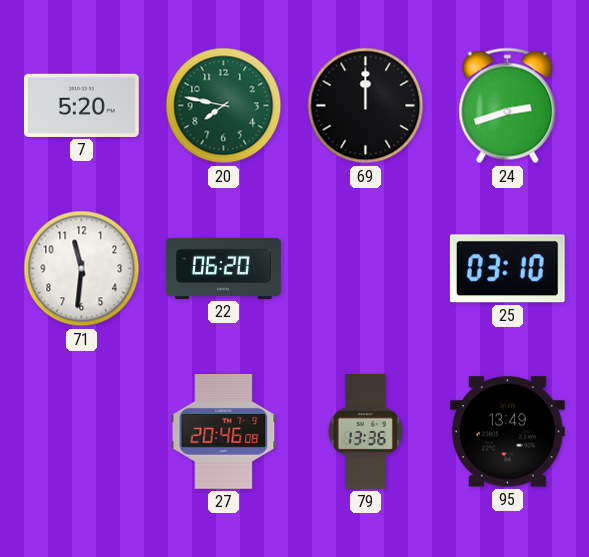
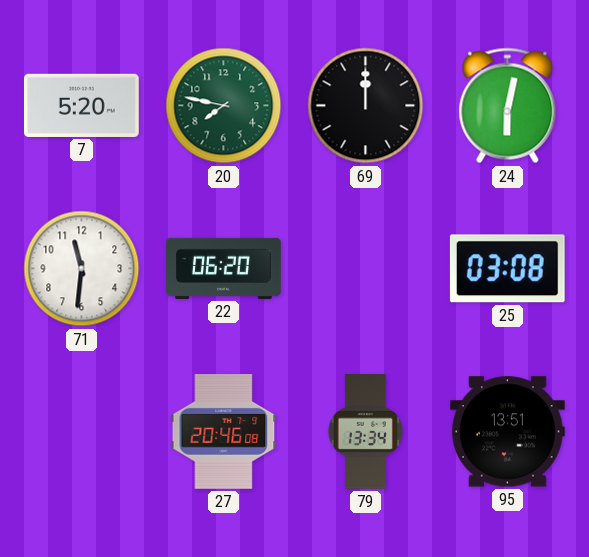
24: 2:42 -> 6:02 (508, 106)
25: 03:10 -> 03:08 (507, 269)
79: 13:36 -> 13:34 (365, 432)
95: 13:49 -> 13:51 (507, 432)
